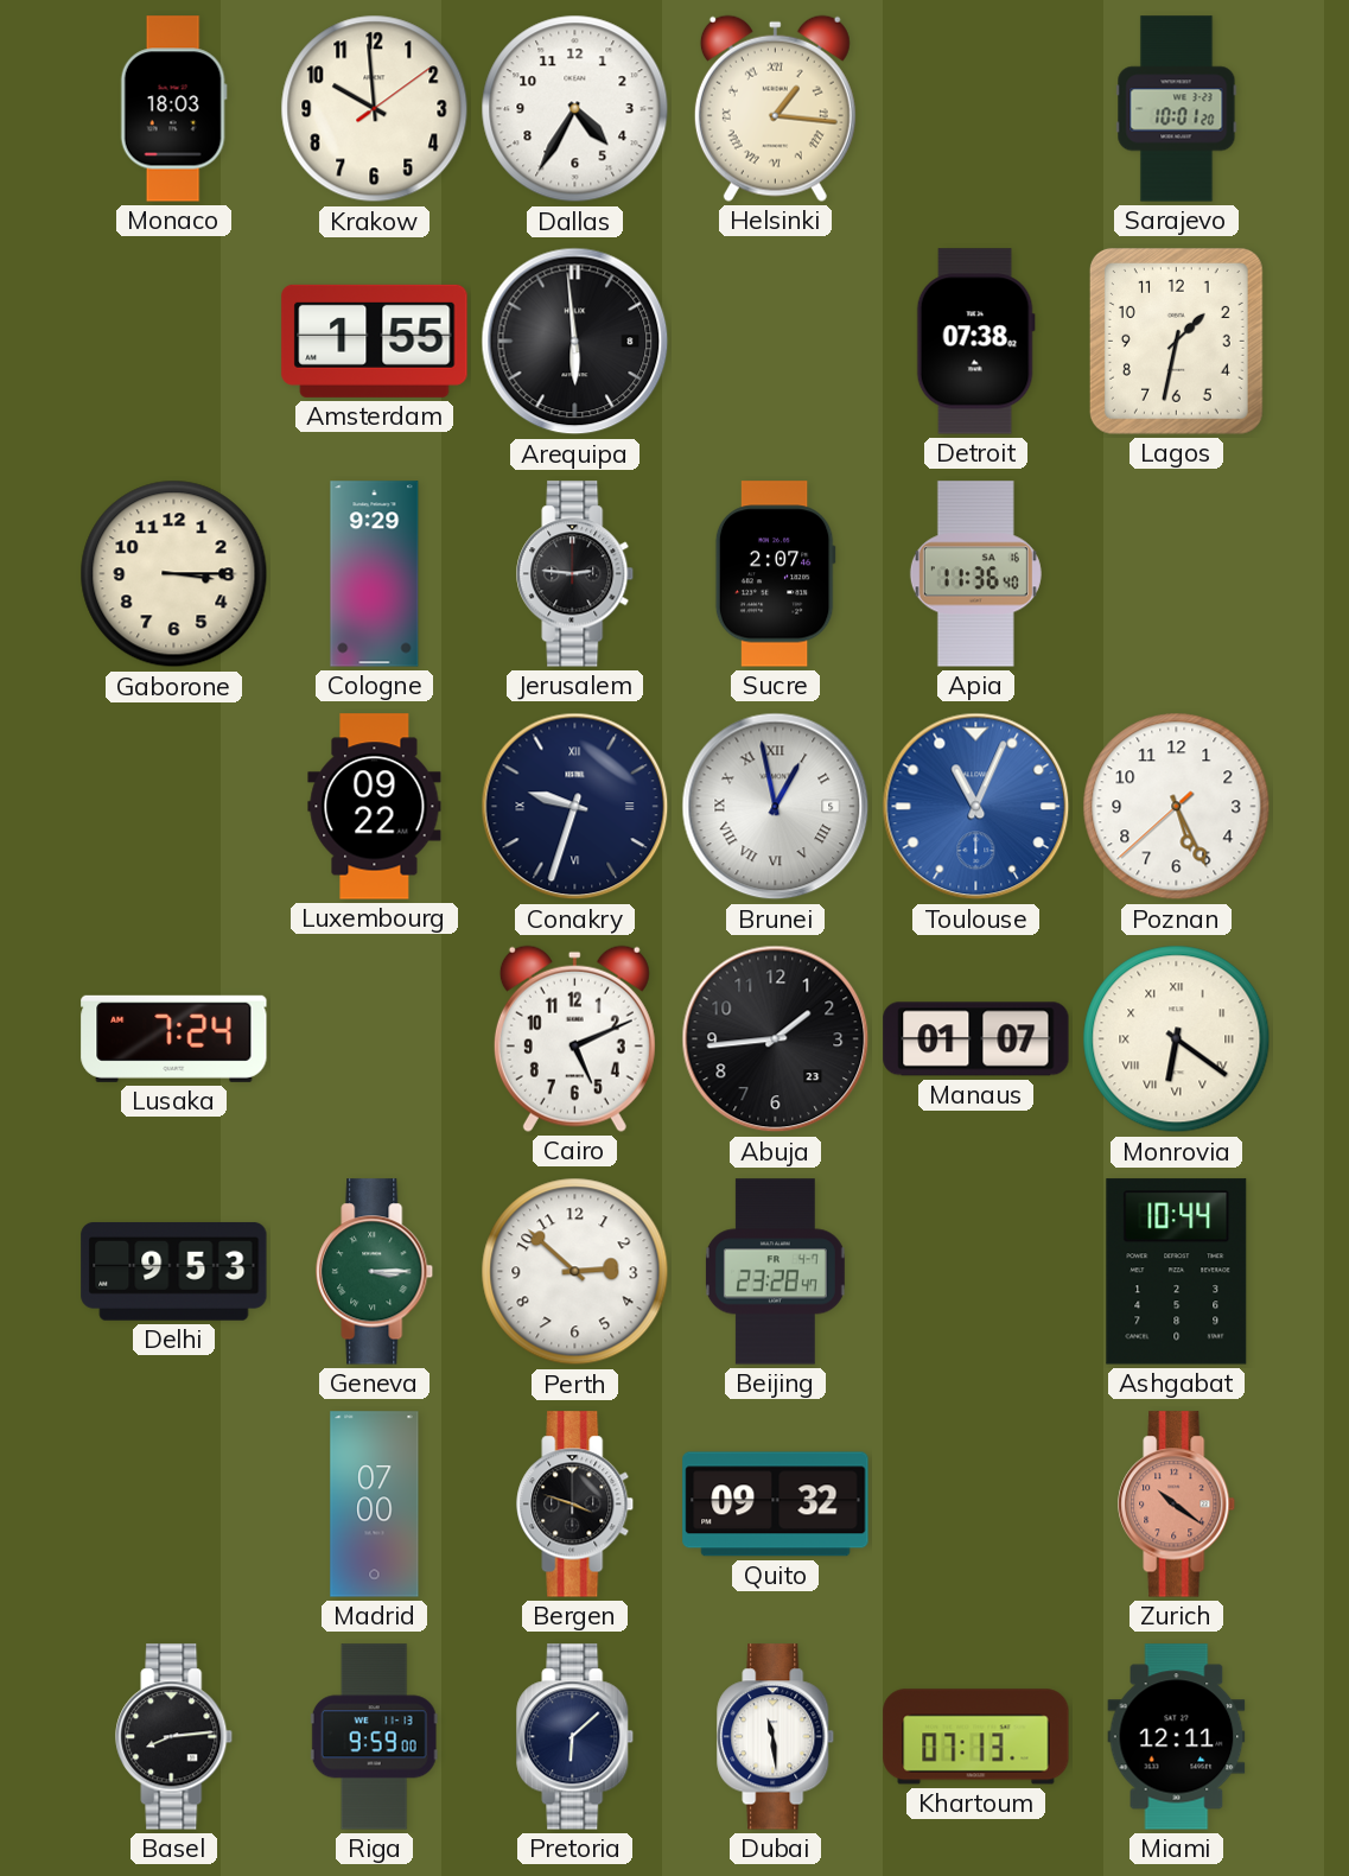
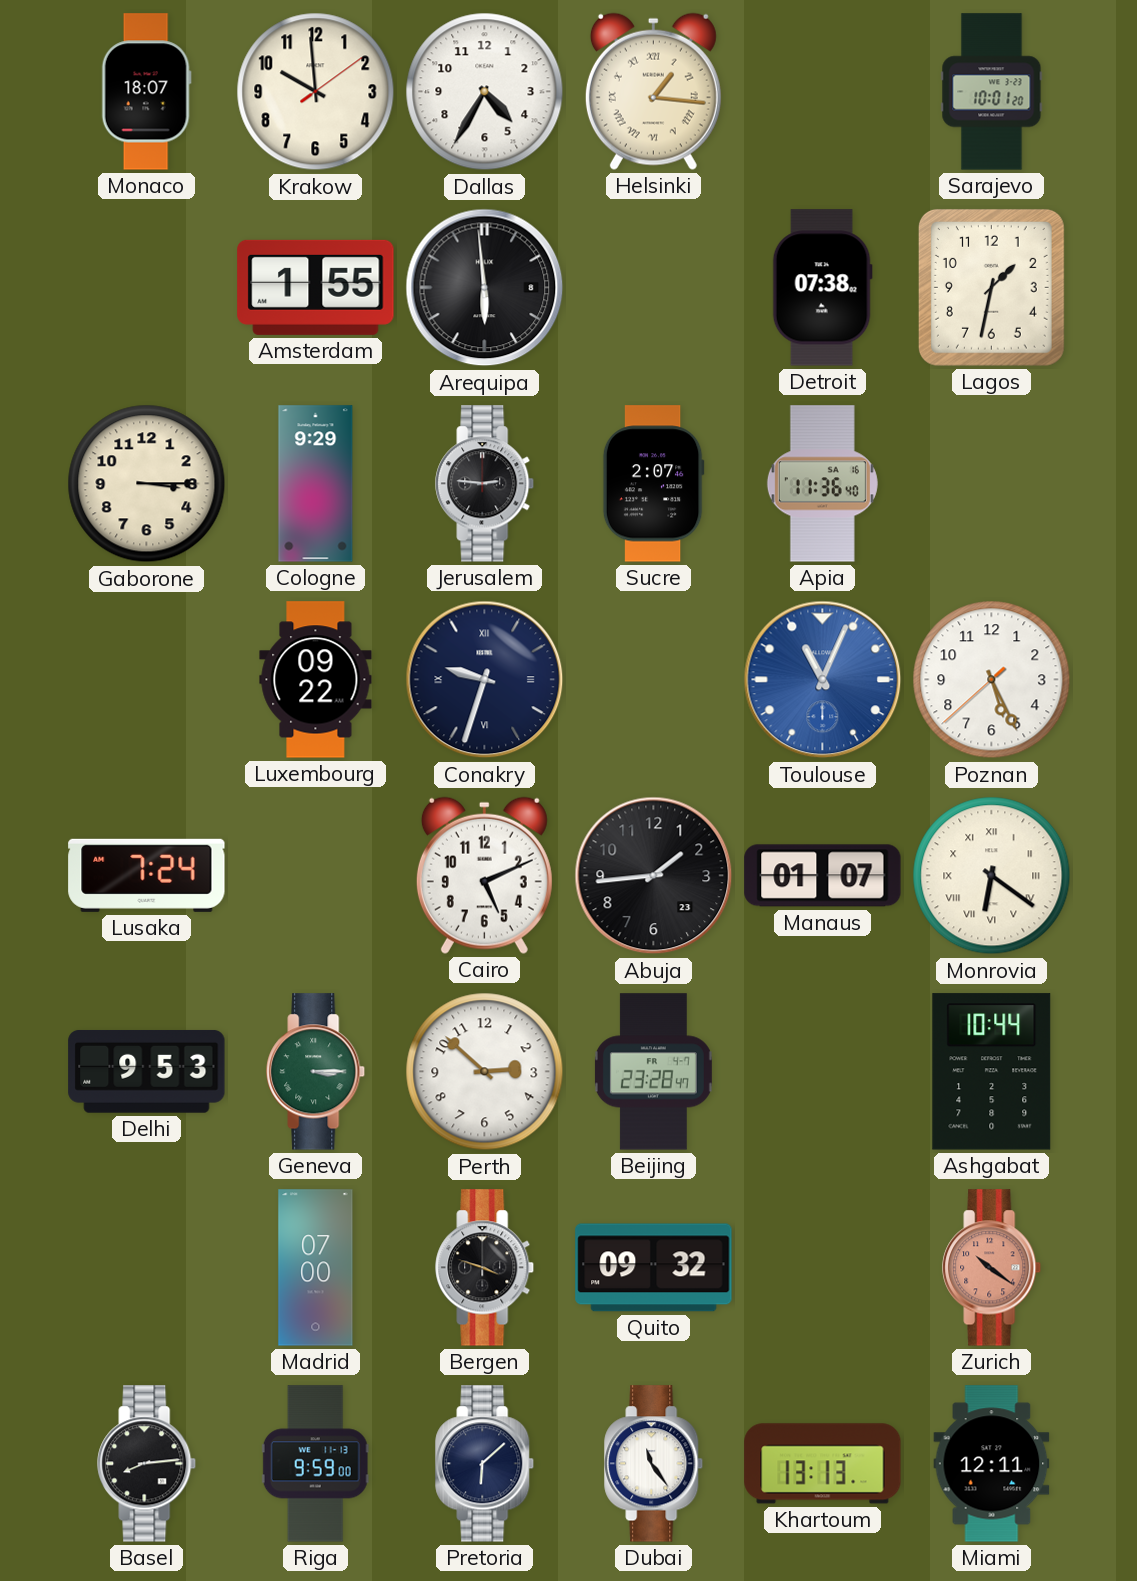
Monaco: 18:03 -> 18:07 (146, 92)
Brunei: 12:58 -> none (776, 807)
Dubai: 11:29 -> 11:24 (654, 1464)
Khartoum: 07:13 -> 13:13 (823, 1464)
